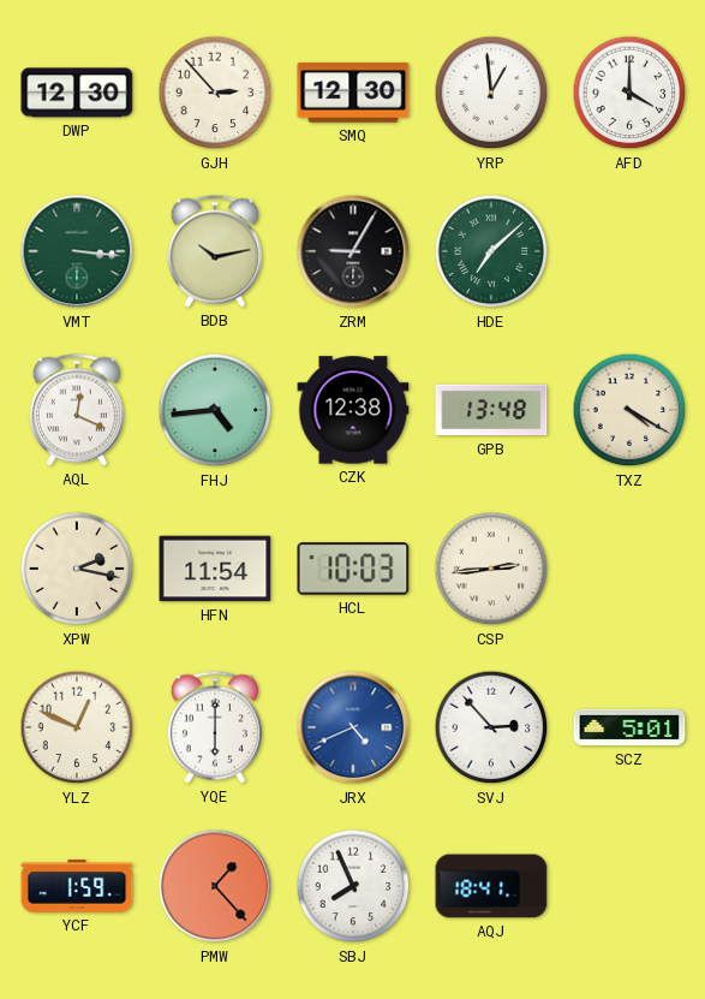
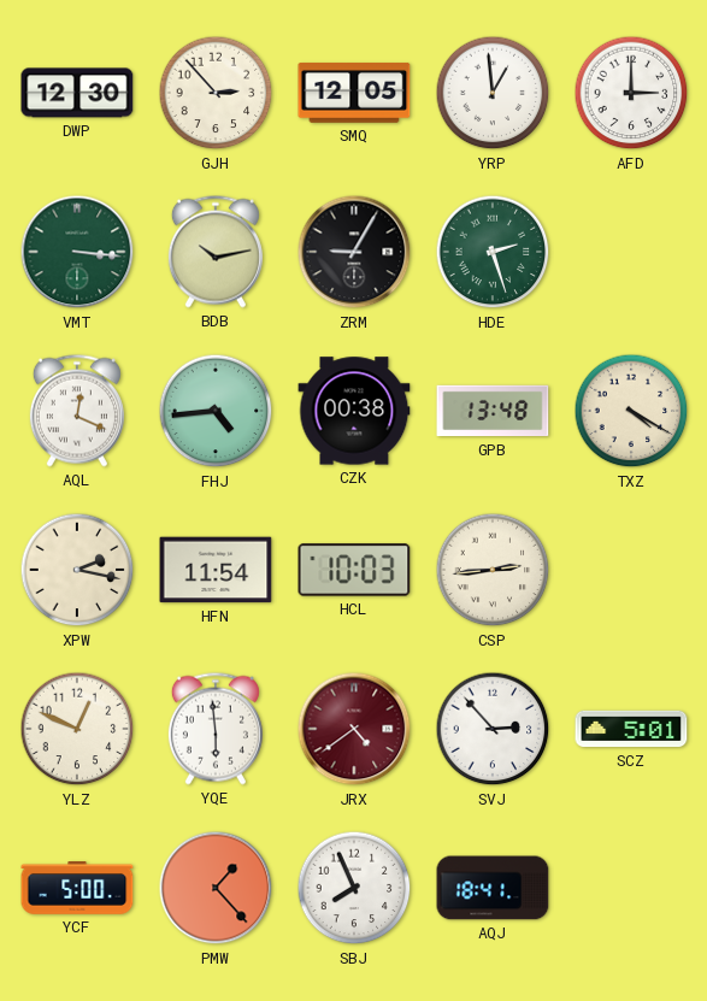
SMQ: 12:30 -> 12:05 (354, 94)
AFD: 4:00 -> 3:00 (631, 93)
HDE: 7:08 -> 2:27 (493, 252)
CZK: 12:38 -> 00:38 (354, 411)
YQE: 6:00 -> 5:59 (216, 729)
JRX: 4:41 -> 4:39 (354, 729)
JRX dial: blue -> burgundy (354, 729)
YCF: 1:59 -> 5:00 (77, 889)
